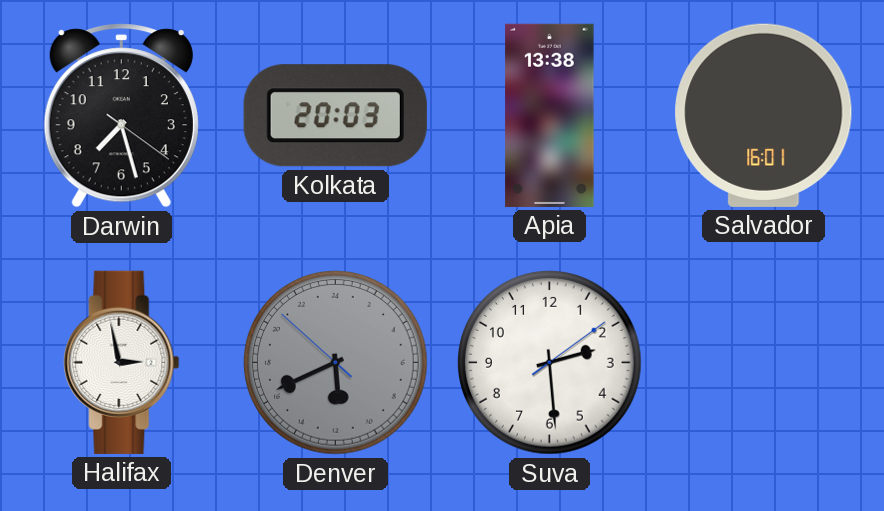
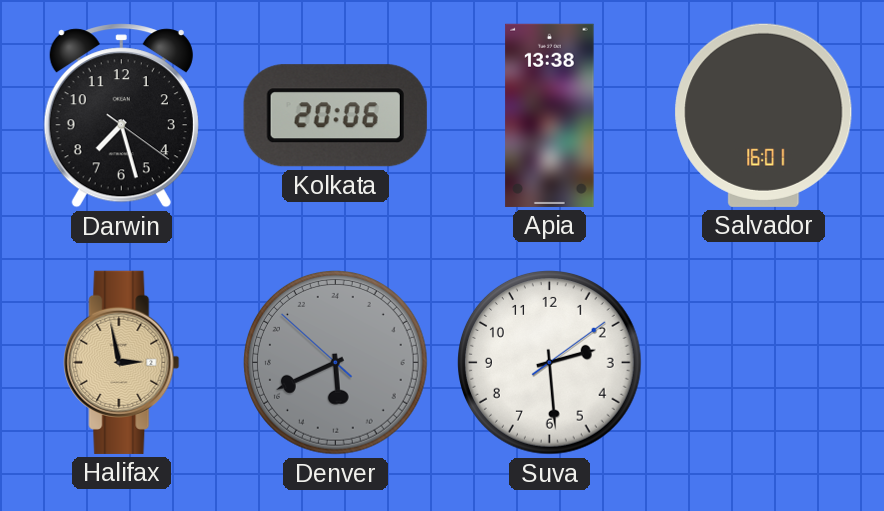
Kolkata: 20:03 -> 20:06 (335, 116)
Halifax dial: white -> champagne (122, 362)
